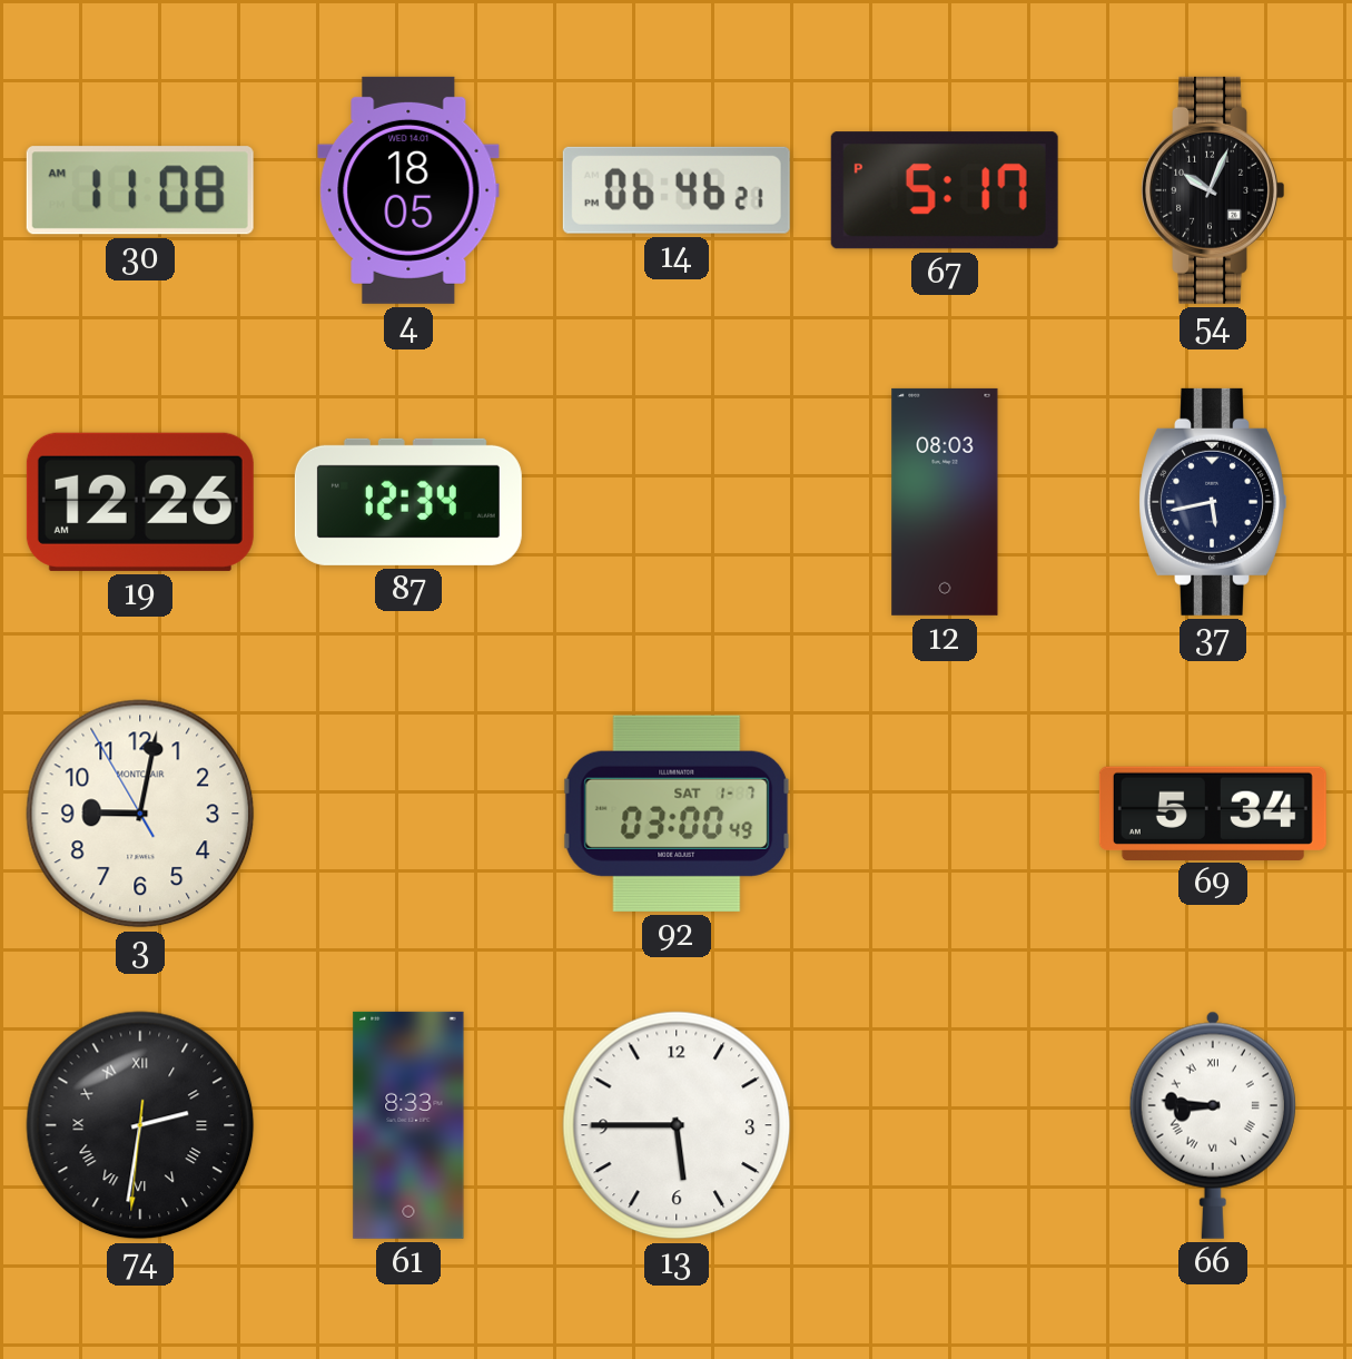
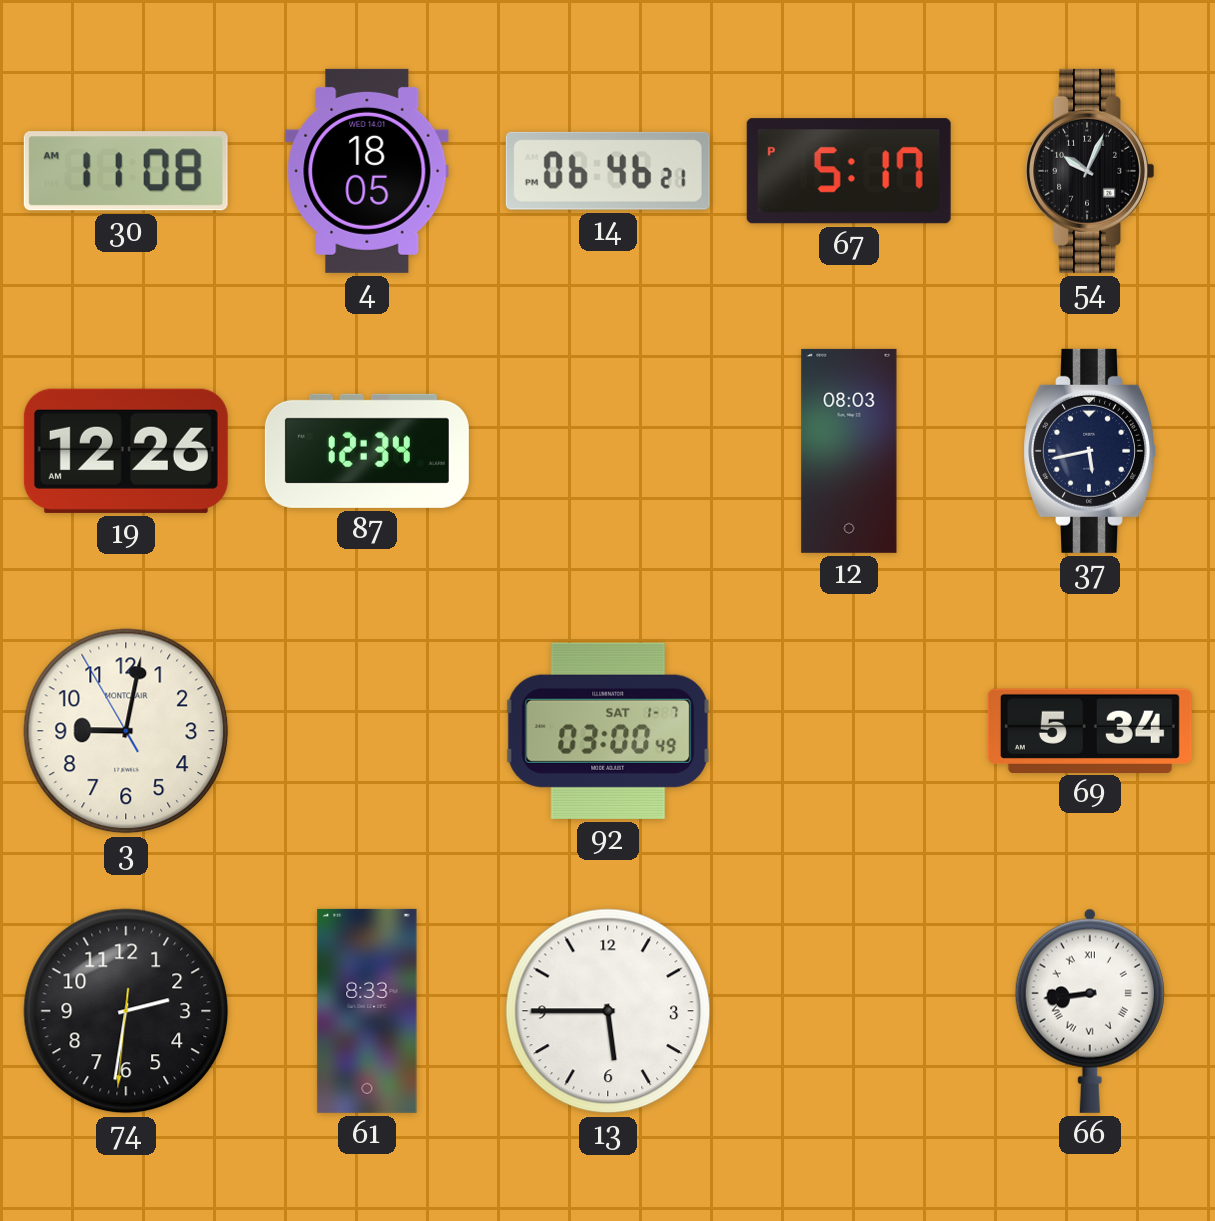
74 numerals: Roman -> Arabic (126, 1011)
66: 8:46 -> 8:44 (1090, 1011)
